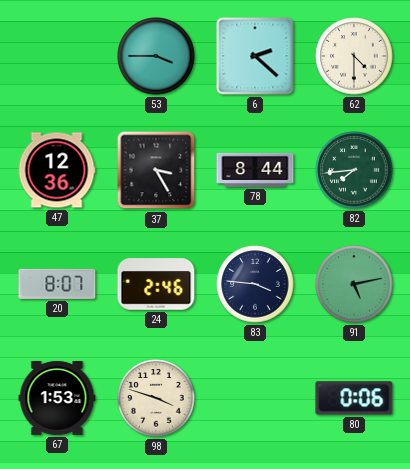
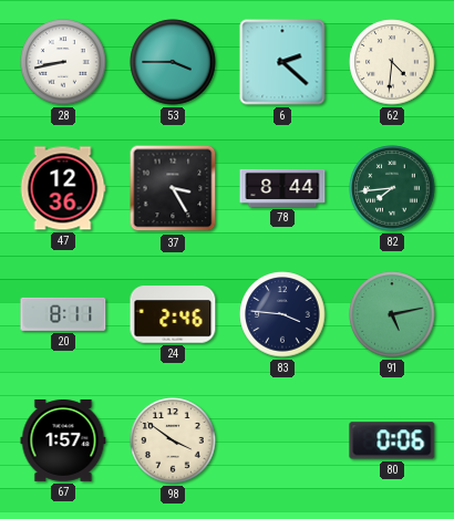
28: none -> 8:43 (63, 62)
62: 4:30 -> 4:31 (392, 62)
20: 8:07 -> 8:11 (63, 314)
67: 1:53 -> 1:57 (63, 440)
98: 3:48 -> 3:51 (173, 440)
